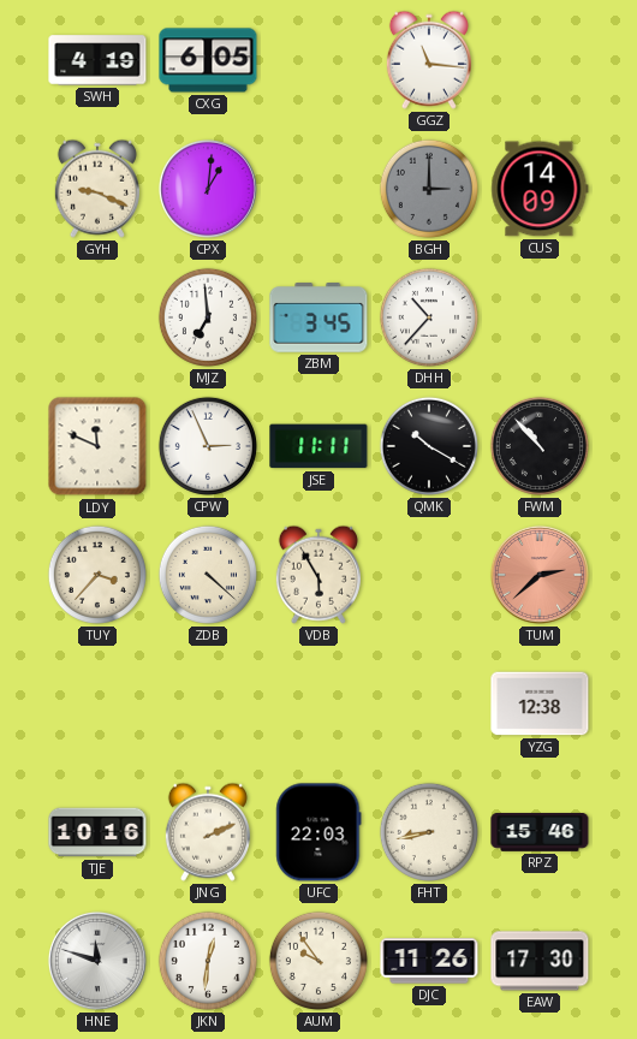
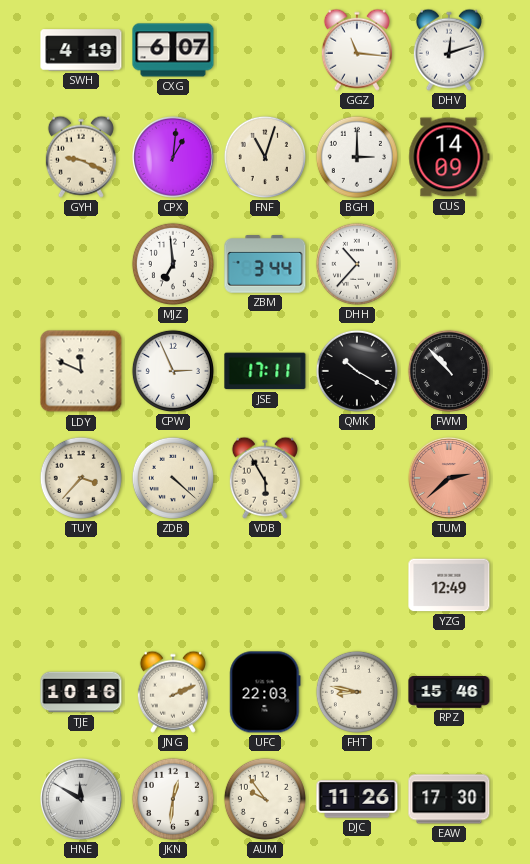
CXG: 6:05 -> 6:07 (173, 50)
DHV: none -> 12:12 (449, 50)
FNF: none -> 11:03 (265, 157)
BGH dial: grey -> white (357, 157)
ZBM: 3:45 -> 3:44 (265, 264)
JSE: 11:11 -> 17:11 (265, 371)
YZG: 12:38 -> 12:49 (449, 585)
FHT: 8:43 -> 8:47 (357, 692)
HNE: 11:48 -> 11:50 (81, 799)
